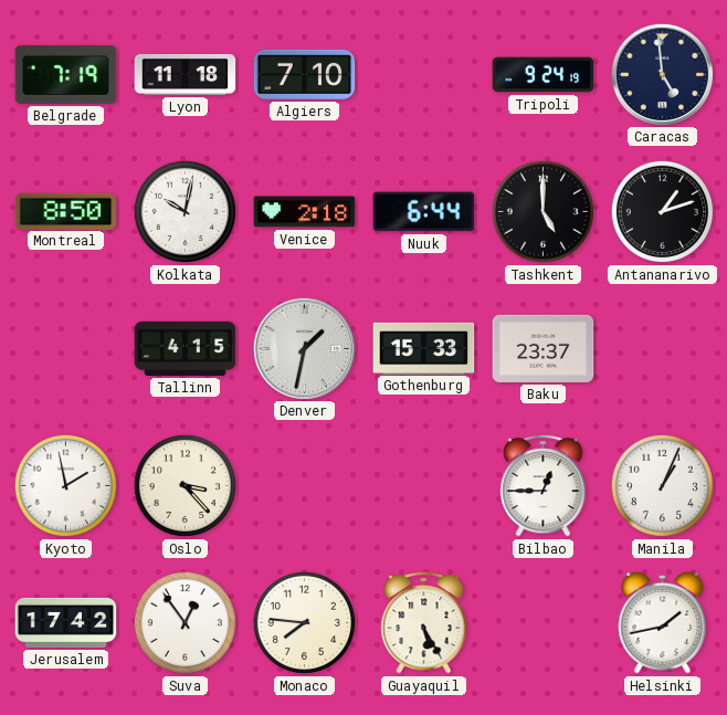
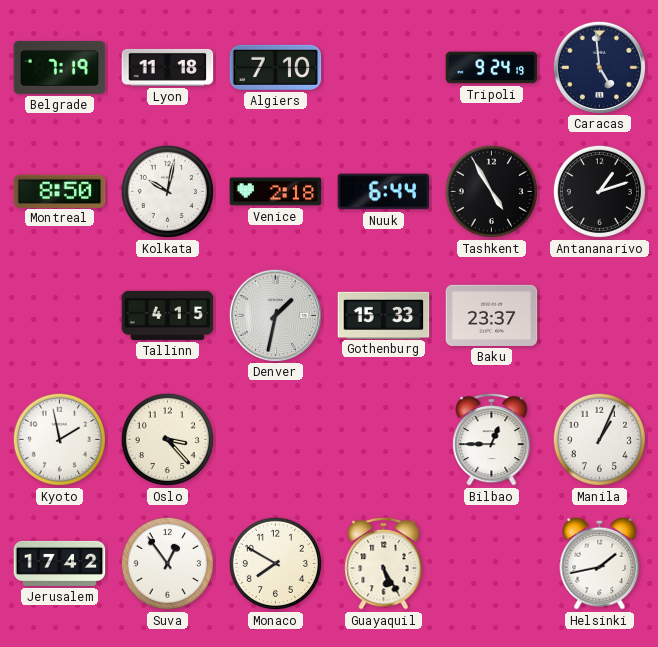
Tashkent: 5:00 -> 4:55 (491, 191)
Monaco: 7:46 -> 7:50 (275, 563)
